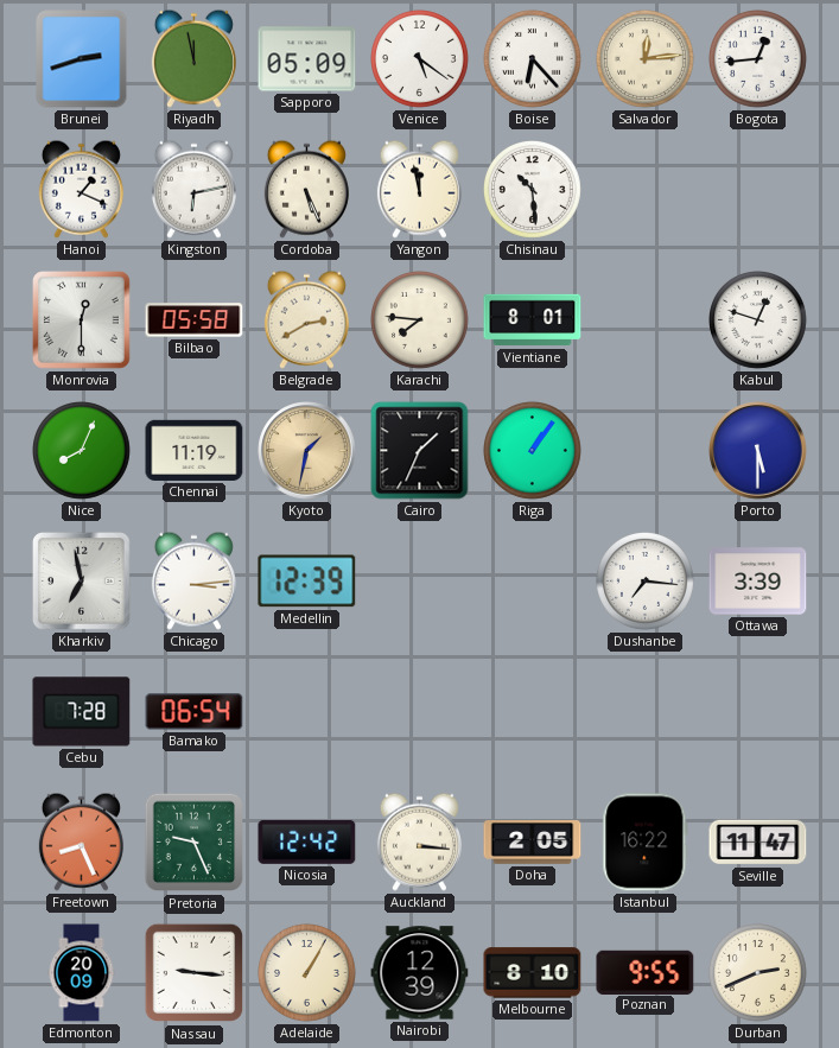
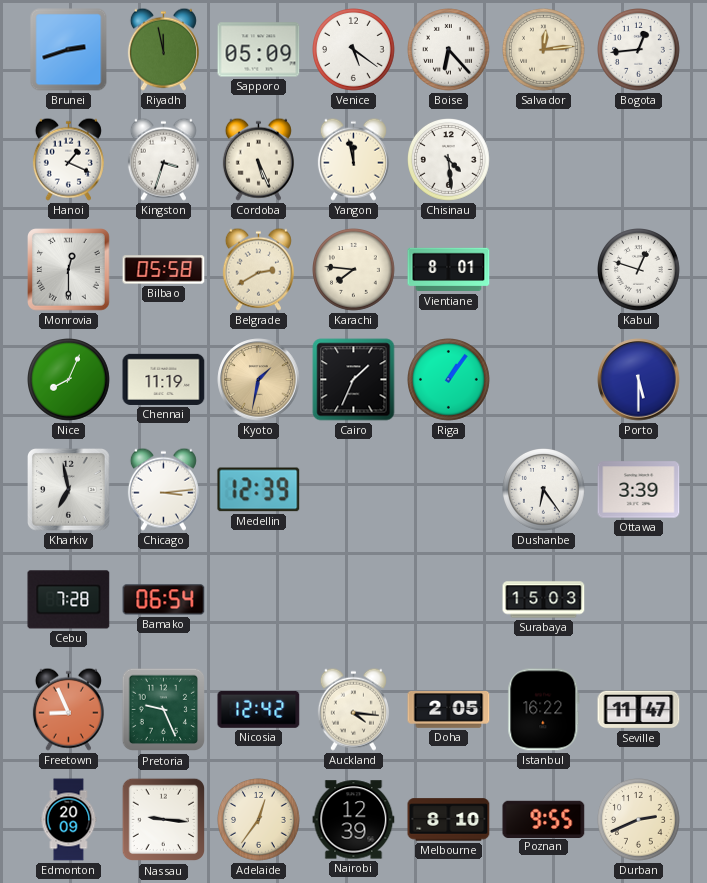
Kingston: 6:13 -> 3:33 (163, 159)
Chisinau: 10:29 -> 4:29 (449, 160)
Dushanbe: 7:16 -> 6:24 (544, 490)
Surabaya: none -> 15:03 (544, 600)
Freetown: 8:26 -> 8:56 (68, 709)
Auckland: 3:16 -> 4:16 (353, 709)
Adelaide: 1:05 -> 12:36 (259, 820)
